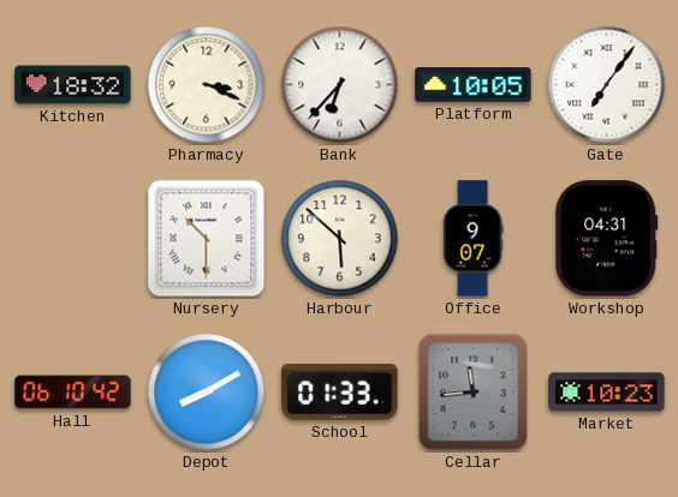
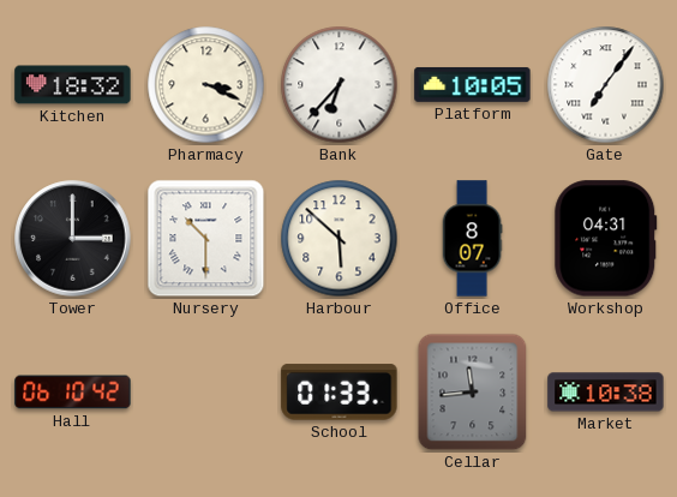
Tower: none -> 3:00 (73, 239)
Office: 9:07 -> 8:07 (472, 239)
Depot: 8:10 -> none (207, 393)
Market: 10:23 -> 10:38 (606, 393)
